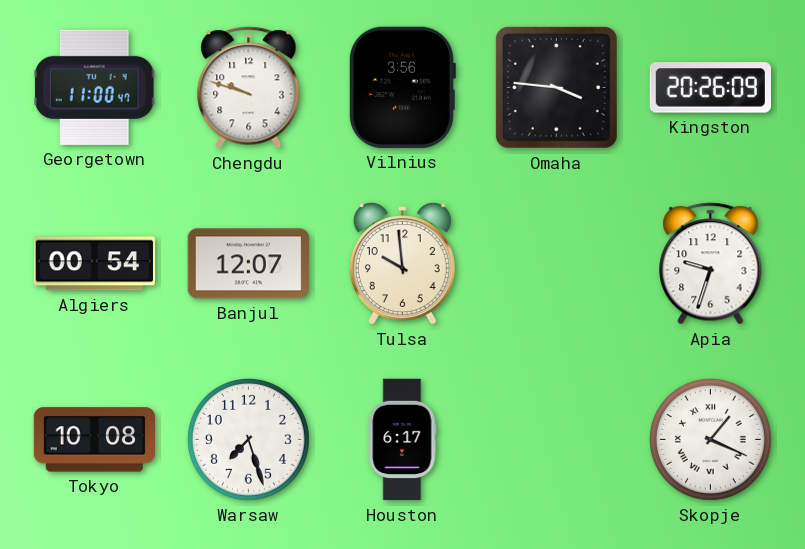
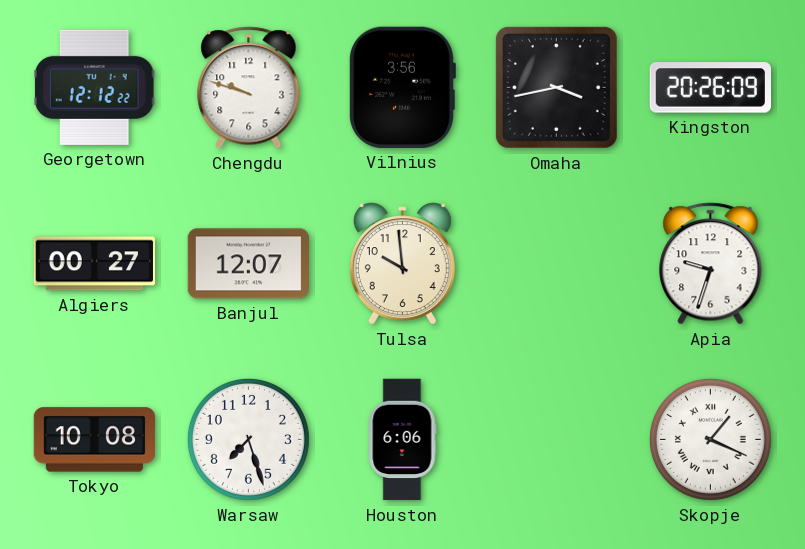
Georgetown: 11:00 -> 12:12 (94, 87)
Omaha: 3:46 -> 3:43 (556, 87)
Algiers: 00:54 -> 00:27 (95, 264)
Houston: 6:17 -> 6:06 (402, 440)
